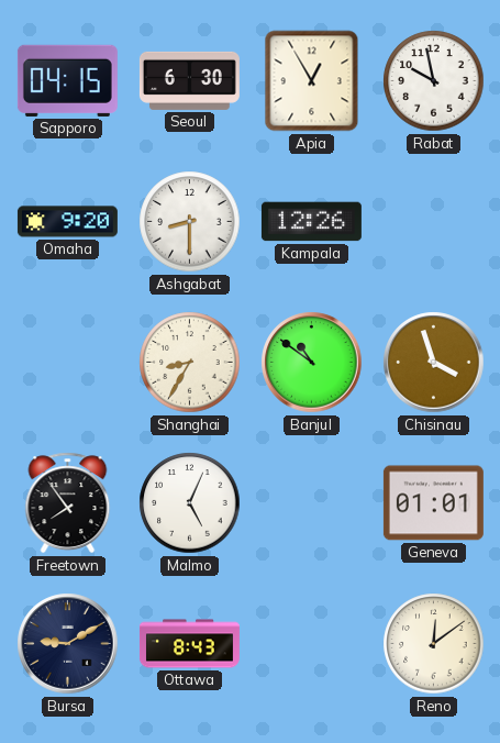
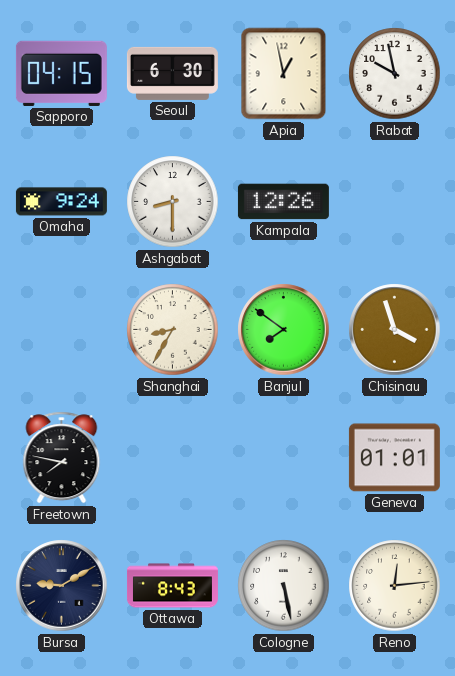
Apia: 12:55 -> 12:58 (284, 74)
Omaha: 9:20 -> 9:24 (61, 202)
Banjul: 10:51 -> 7:51 (284, 330)
Freetown: 7:54 -> 7:47 (62, 458)
Malmo: 5:04 -> none (190, 503)
Cologne: none -> 5:28 (284, 586)
Reno: 12:09 -> 12:14 (395, 586)
